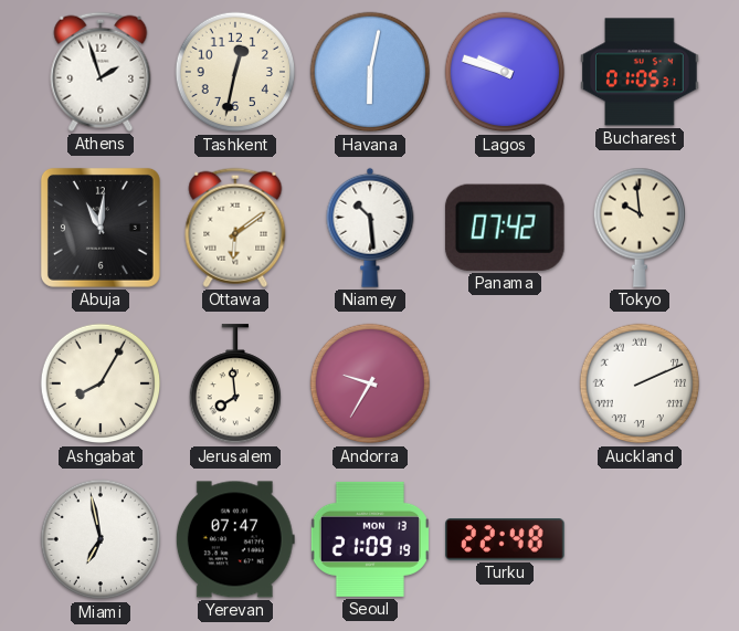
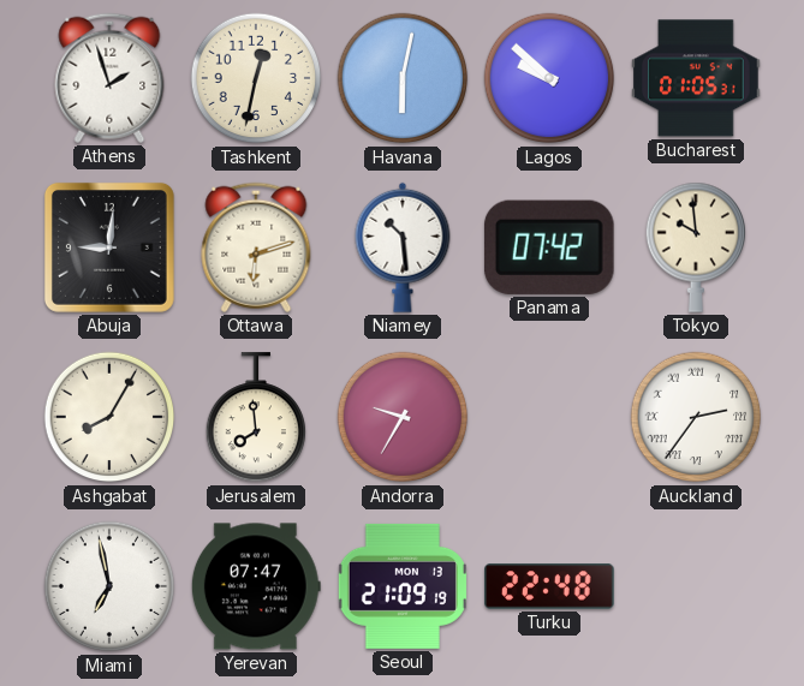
Lagos: 9:48 -> 9:52 (549, 78)
Abuja: 11:01 -> 9:01 (109, 247)
Ottawa: 6:09 -> 6:12 (256, 247)
Auckland: 2:11 -> 2:36 (696, 417)
